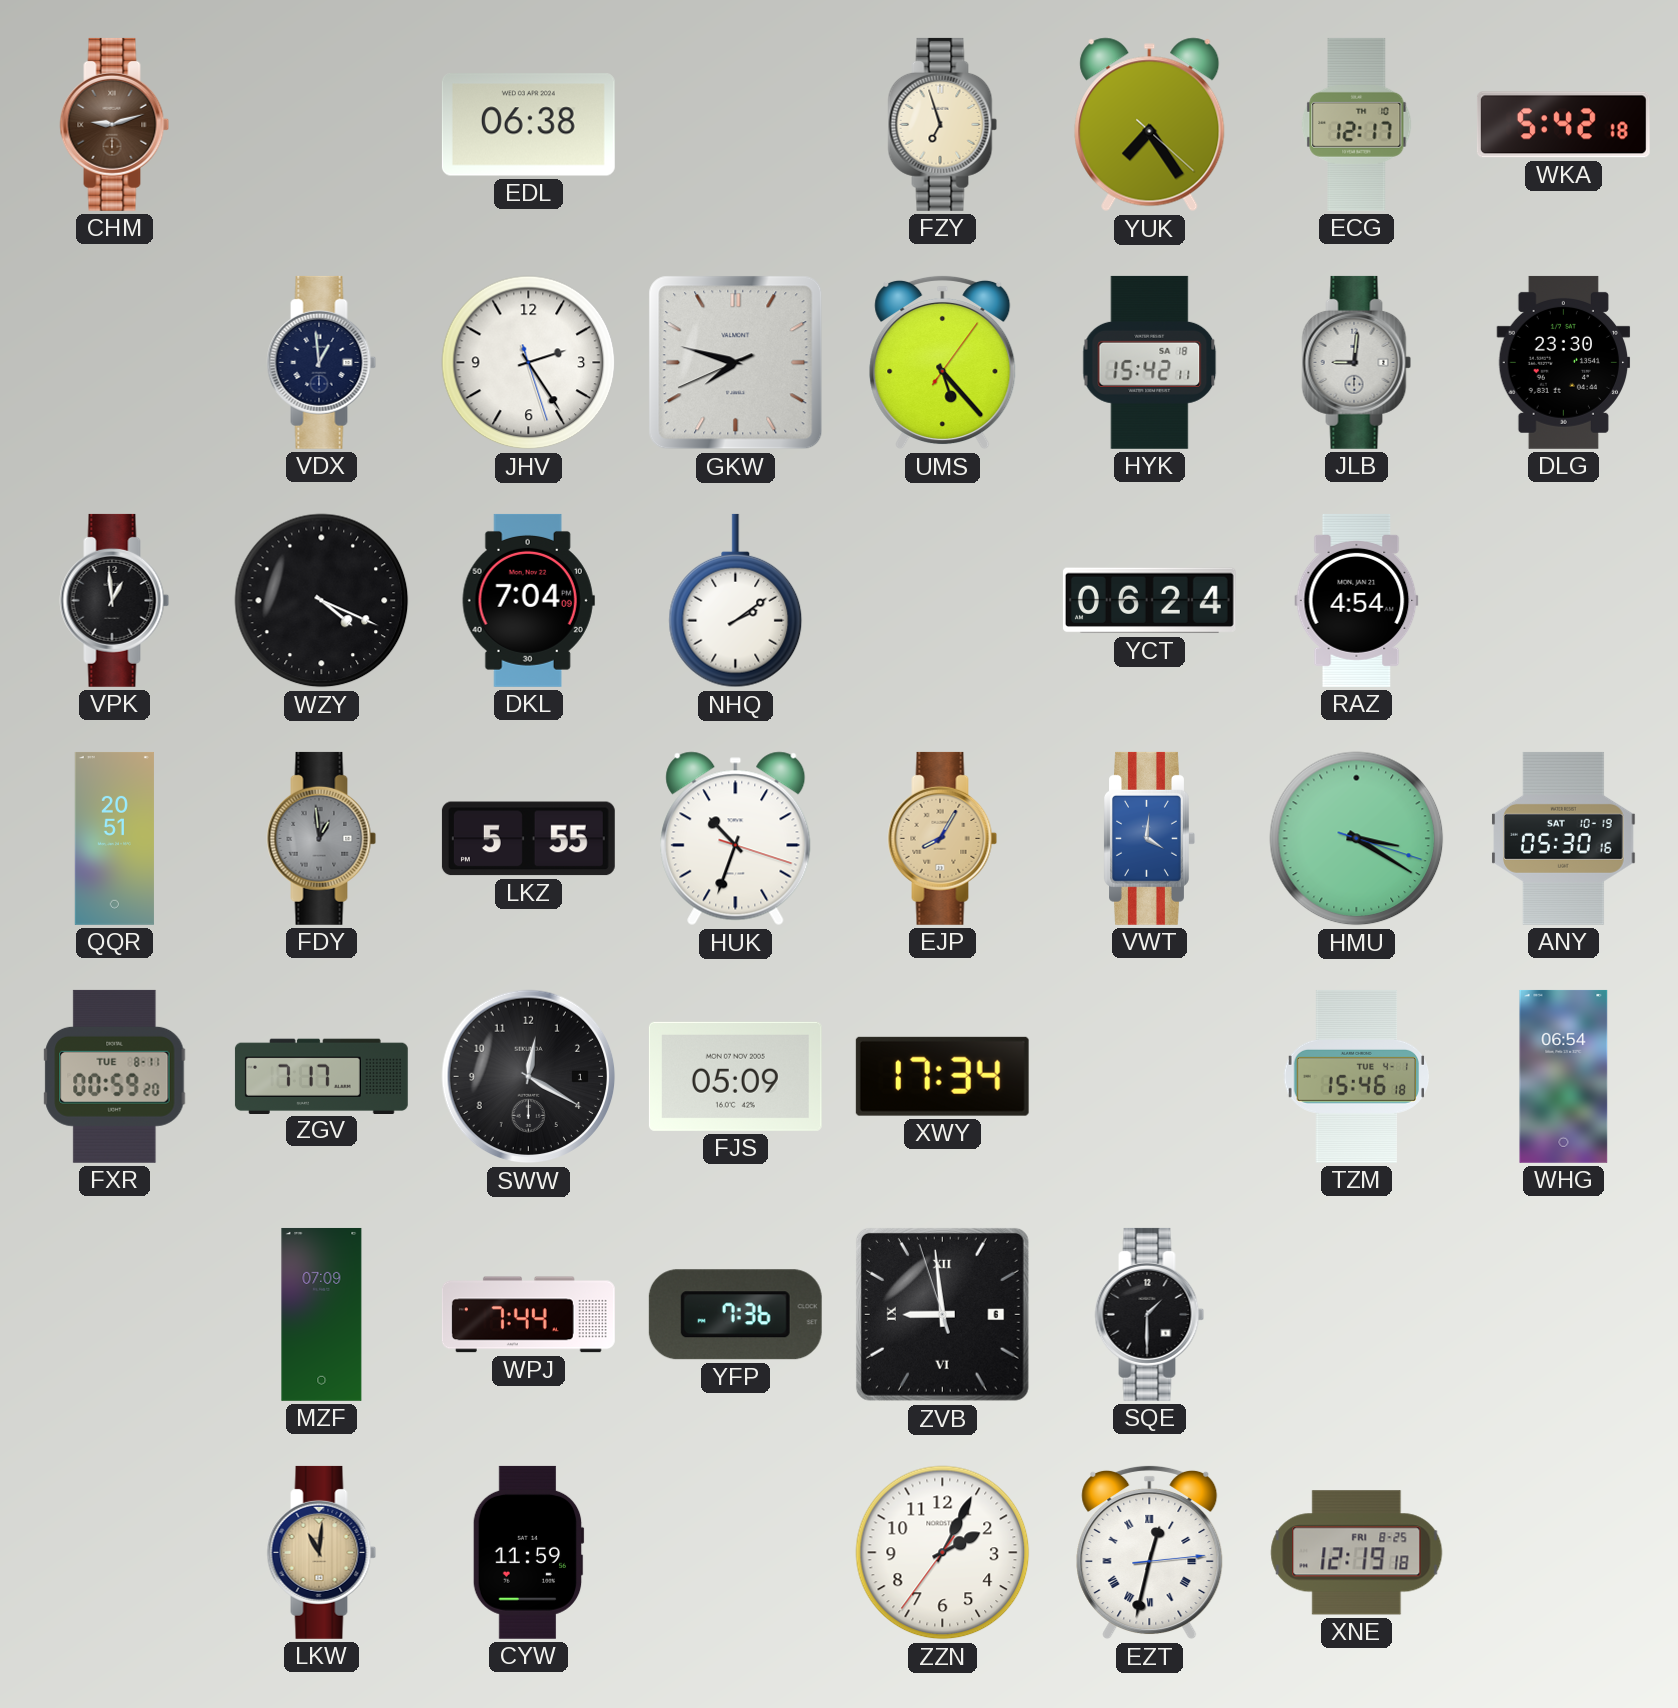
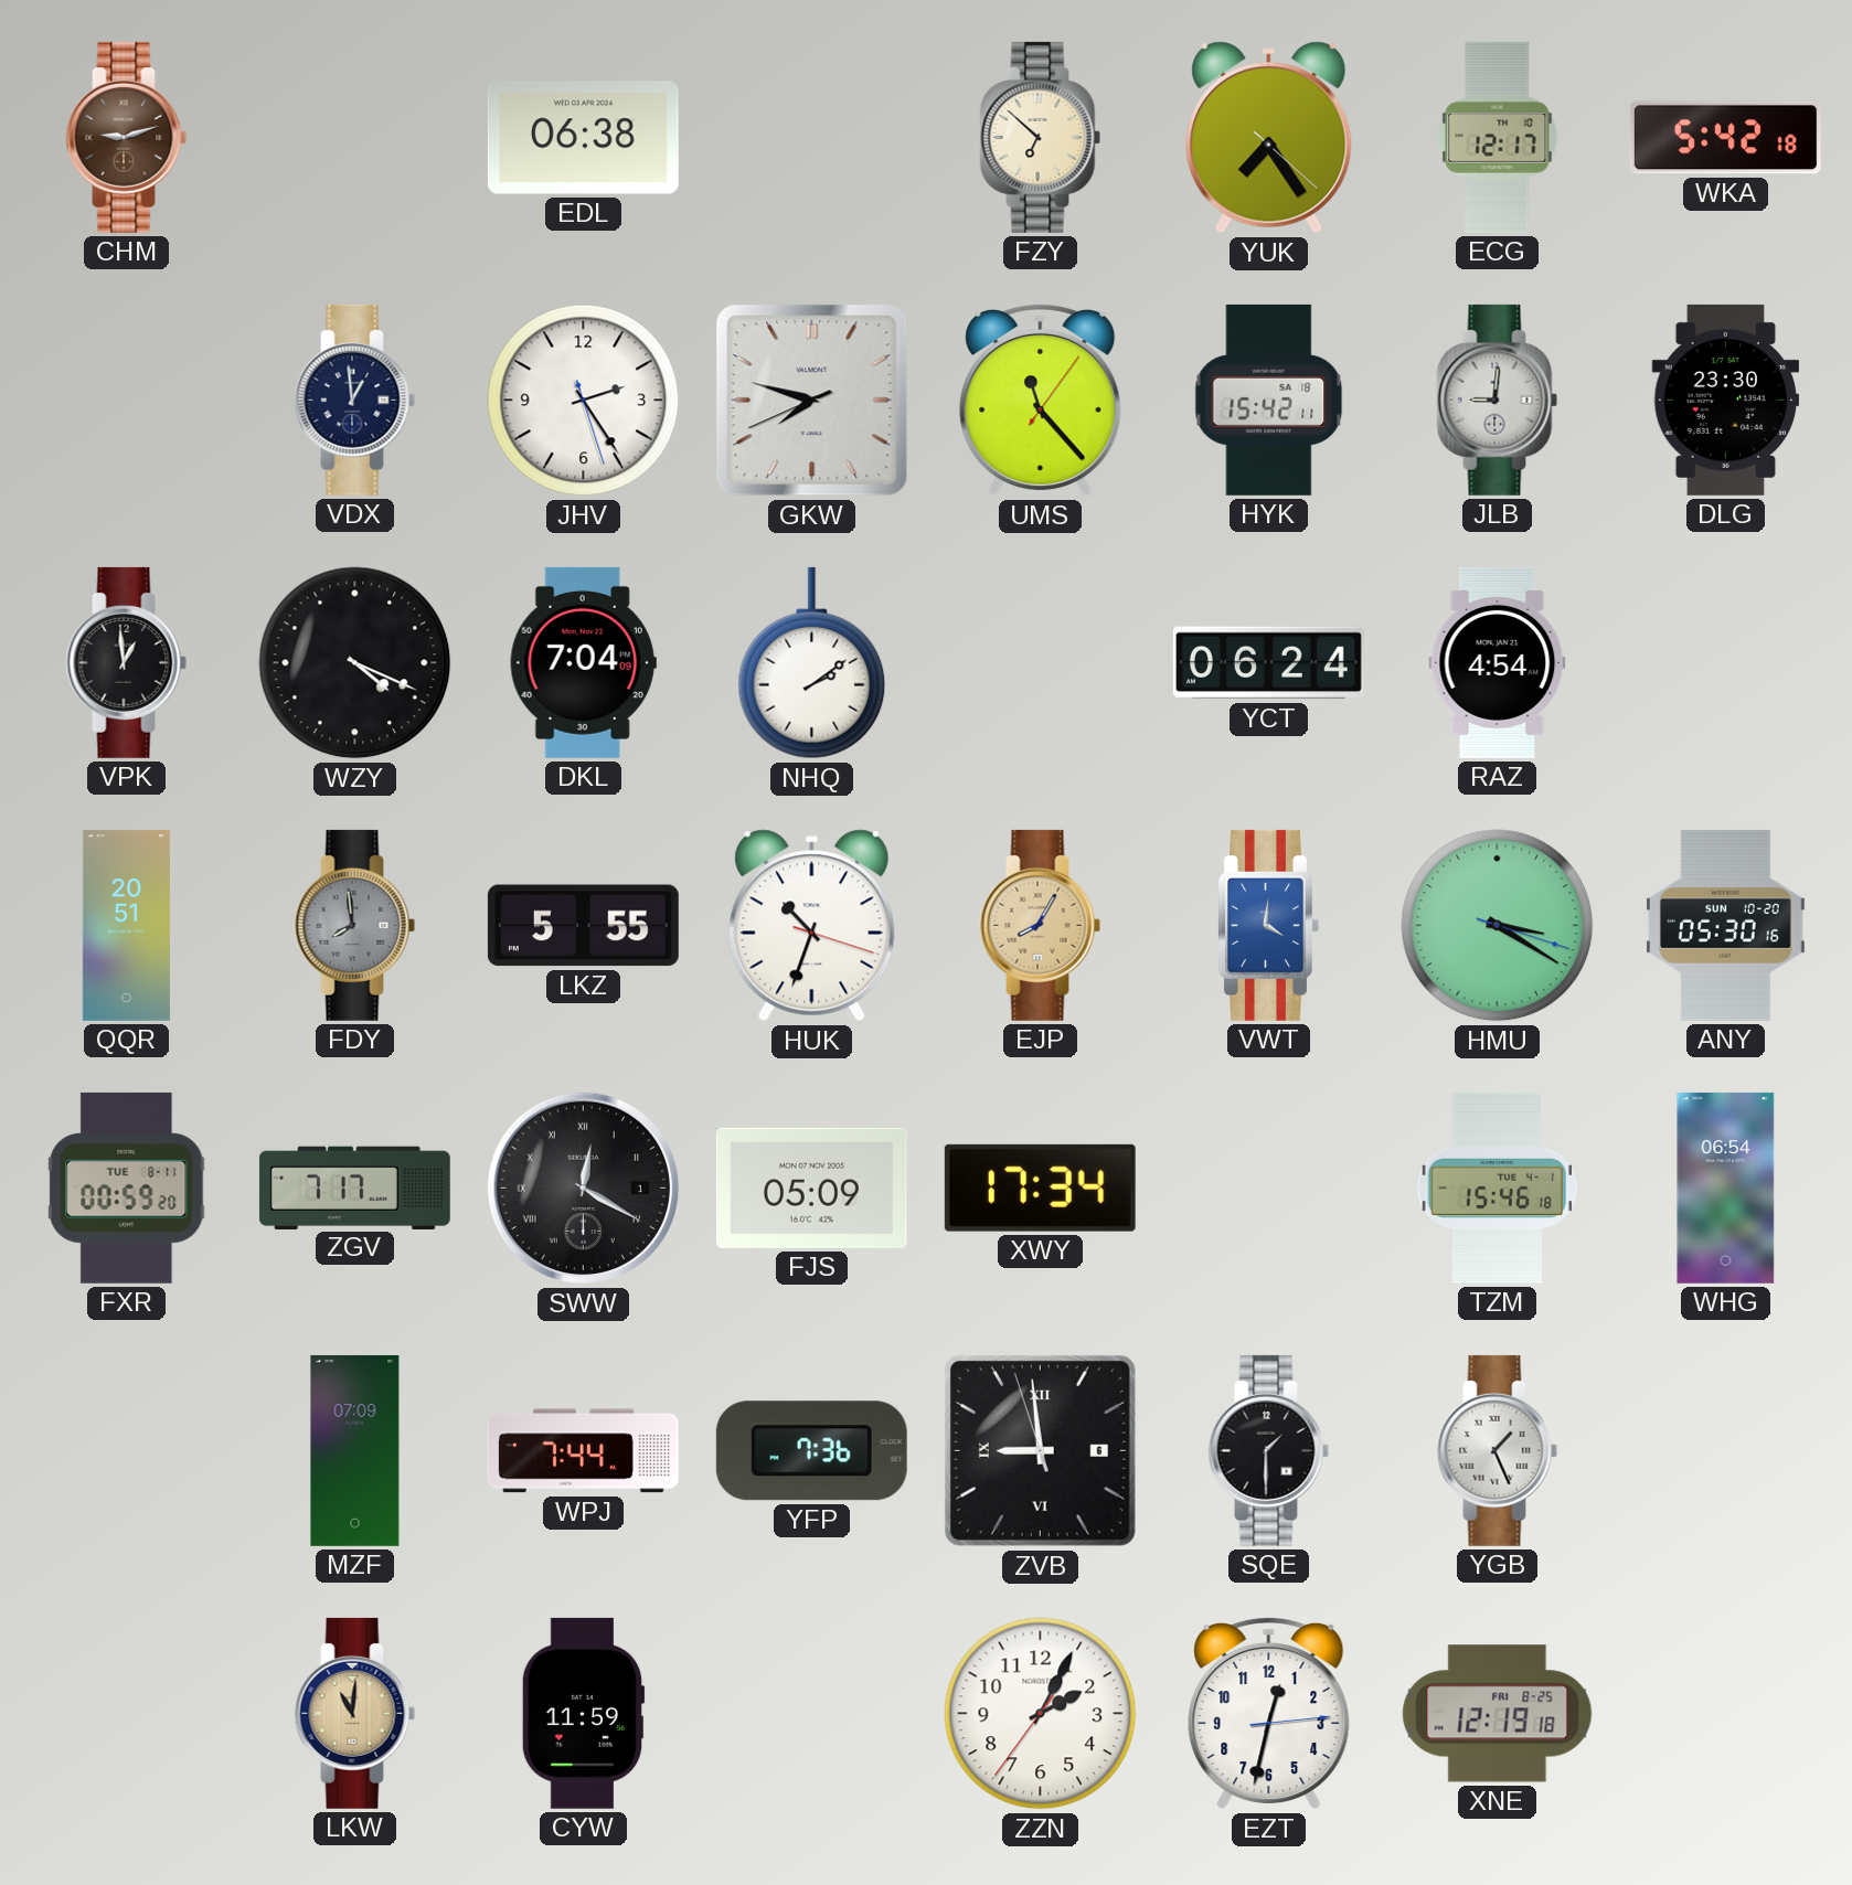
FZY: 6:57 -> 6:52 (1041, 137)
UMS: 5:23 -> 11:23 (1041, 400)
FDY: 12:59 -> 7:59 (355, 925)
ANY date: SAT 10-19 -> SUN 10-20 (1726, 925)
SWW numerals: Arabic -> Roman (584, 1189)
YGB: none -> 1:26 (1498, 1450)
EZT numerals: Roman -> Arabic (1269, 1713)
